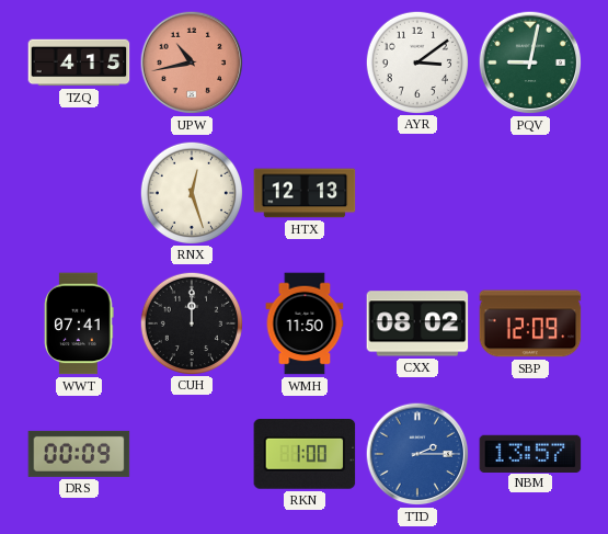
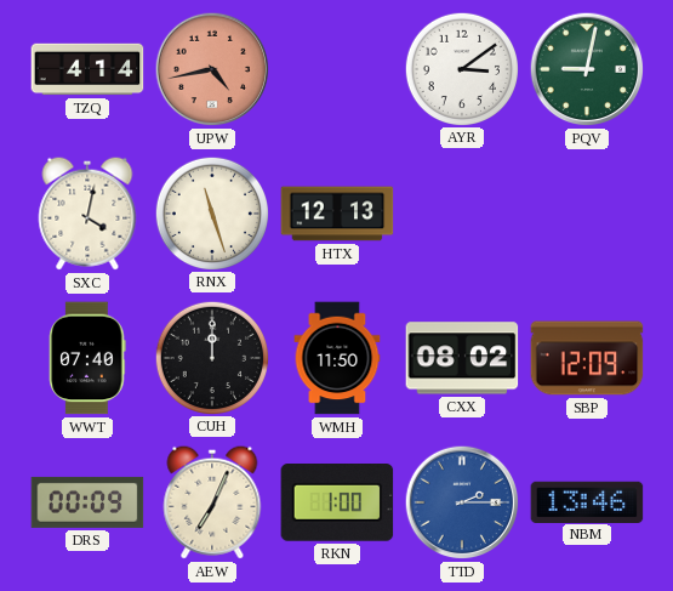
TZQ: 4:15 -> 4:14 (87, 69)
UPW: 10:43 -> 4:43 (212, 69)
SXC: none -> 4:02 (87, 214)
RNX: 12:27 -> 11:27 (211, 212)
WWT: 07:41 -> 07:40 (87, 358)
AEW: none -> 7:04 (212, 502)
NBM: 13:57 -> 13:46 (587, 501)
